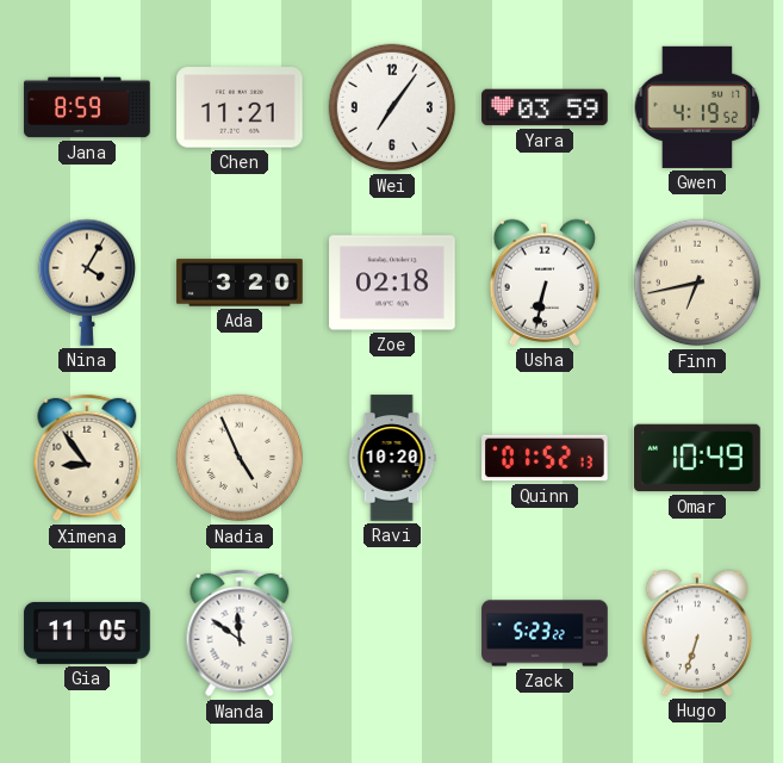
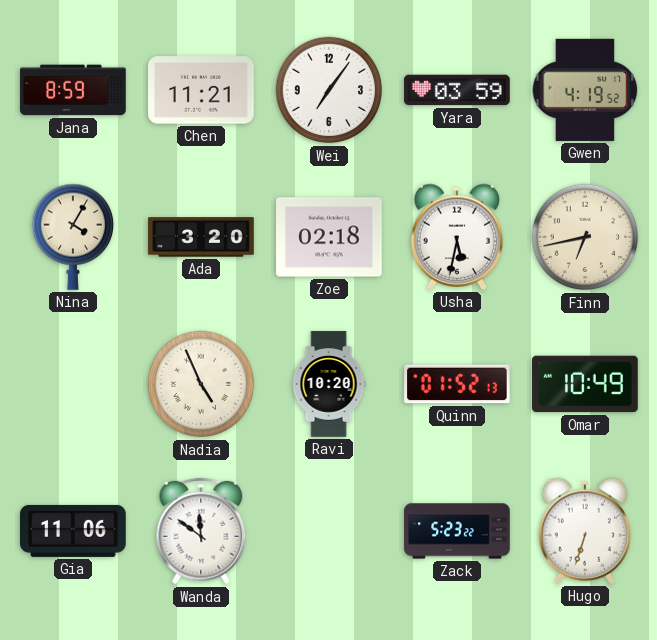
Usha: 6:32 -> 5:32 (456, 237)
Ximena: 8:54 -> none (87, 458)
Gia: 11:05 -> 11:06 (73, 531)
